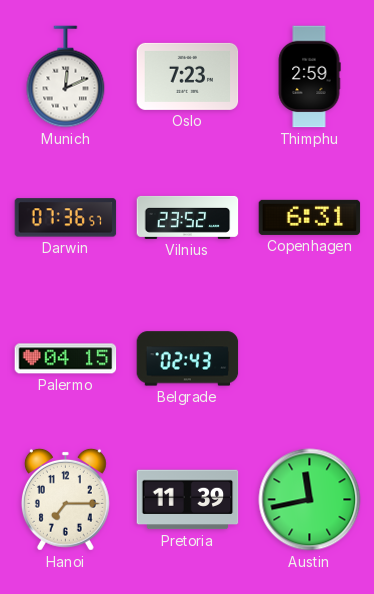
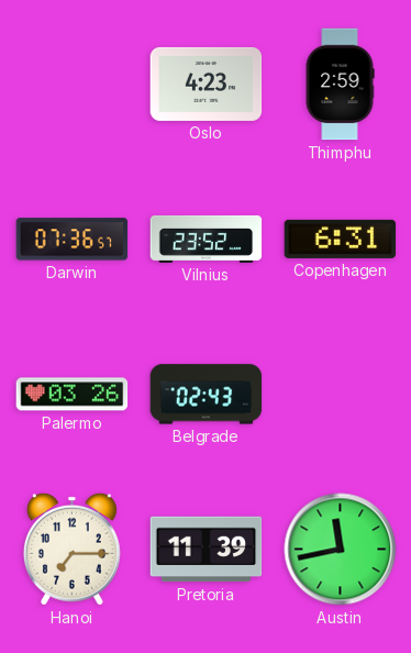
Munich: 12:11 -> none (66, 77)
Oslo: 7:23 -> 4:23 (207, 84)
Palermo: 04:15 -> 03:26 (73, 395)
